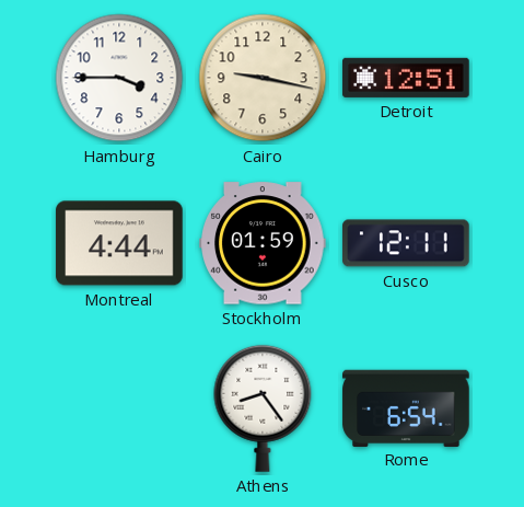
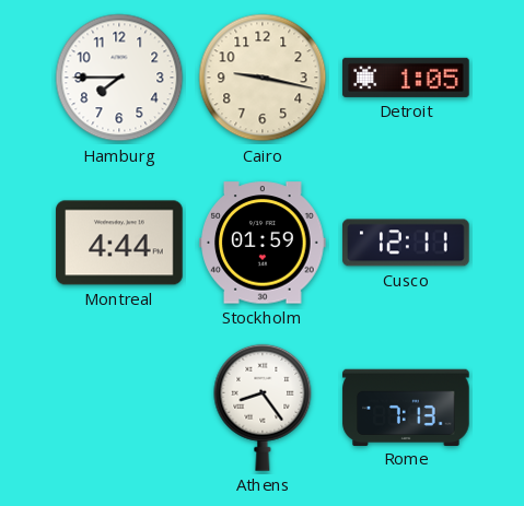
Hamburg: 3:45 -> 7:45 (119, 78)
Detroit: 12:51 -> 1:05 (406, 78)
Rome: 6:54 -> 7:13 (406, 407)
